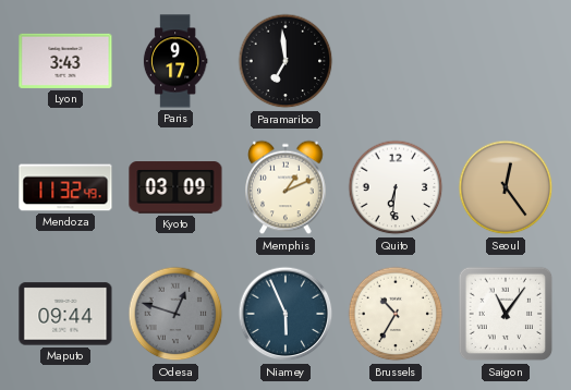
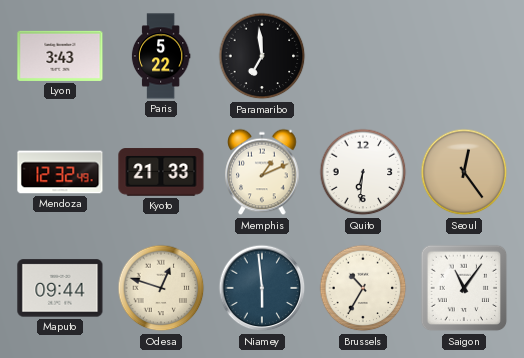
Paris: 9:17 -> 5:22 (161, 56)
Mendoza: 11:32 -> 12:32 (60, 172)
Kyoto: 03:09 -> 21:33 (161, 172)
Odesa dial: grey -> cream (161, 288)
Niamey: 5:56 -> 5:59 (262, 288)
